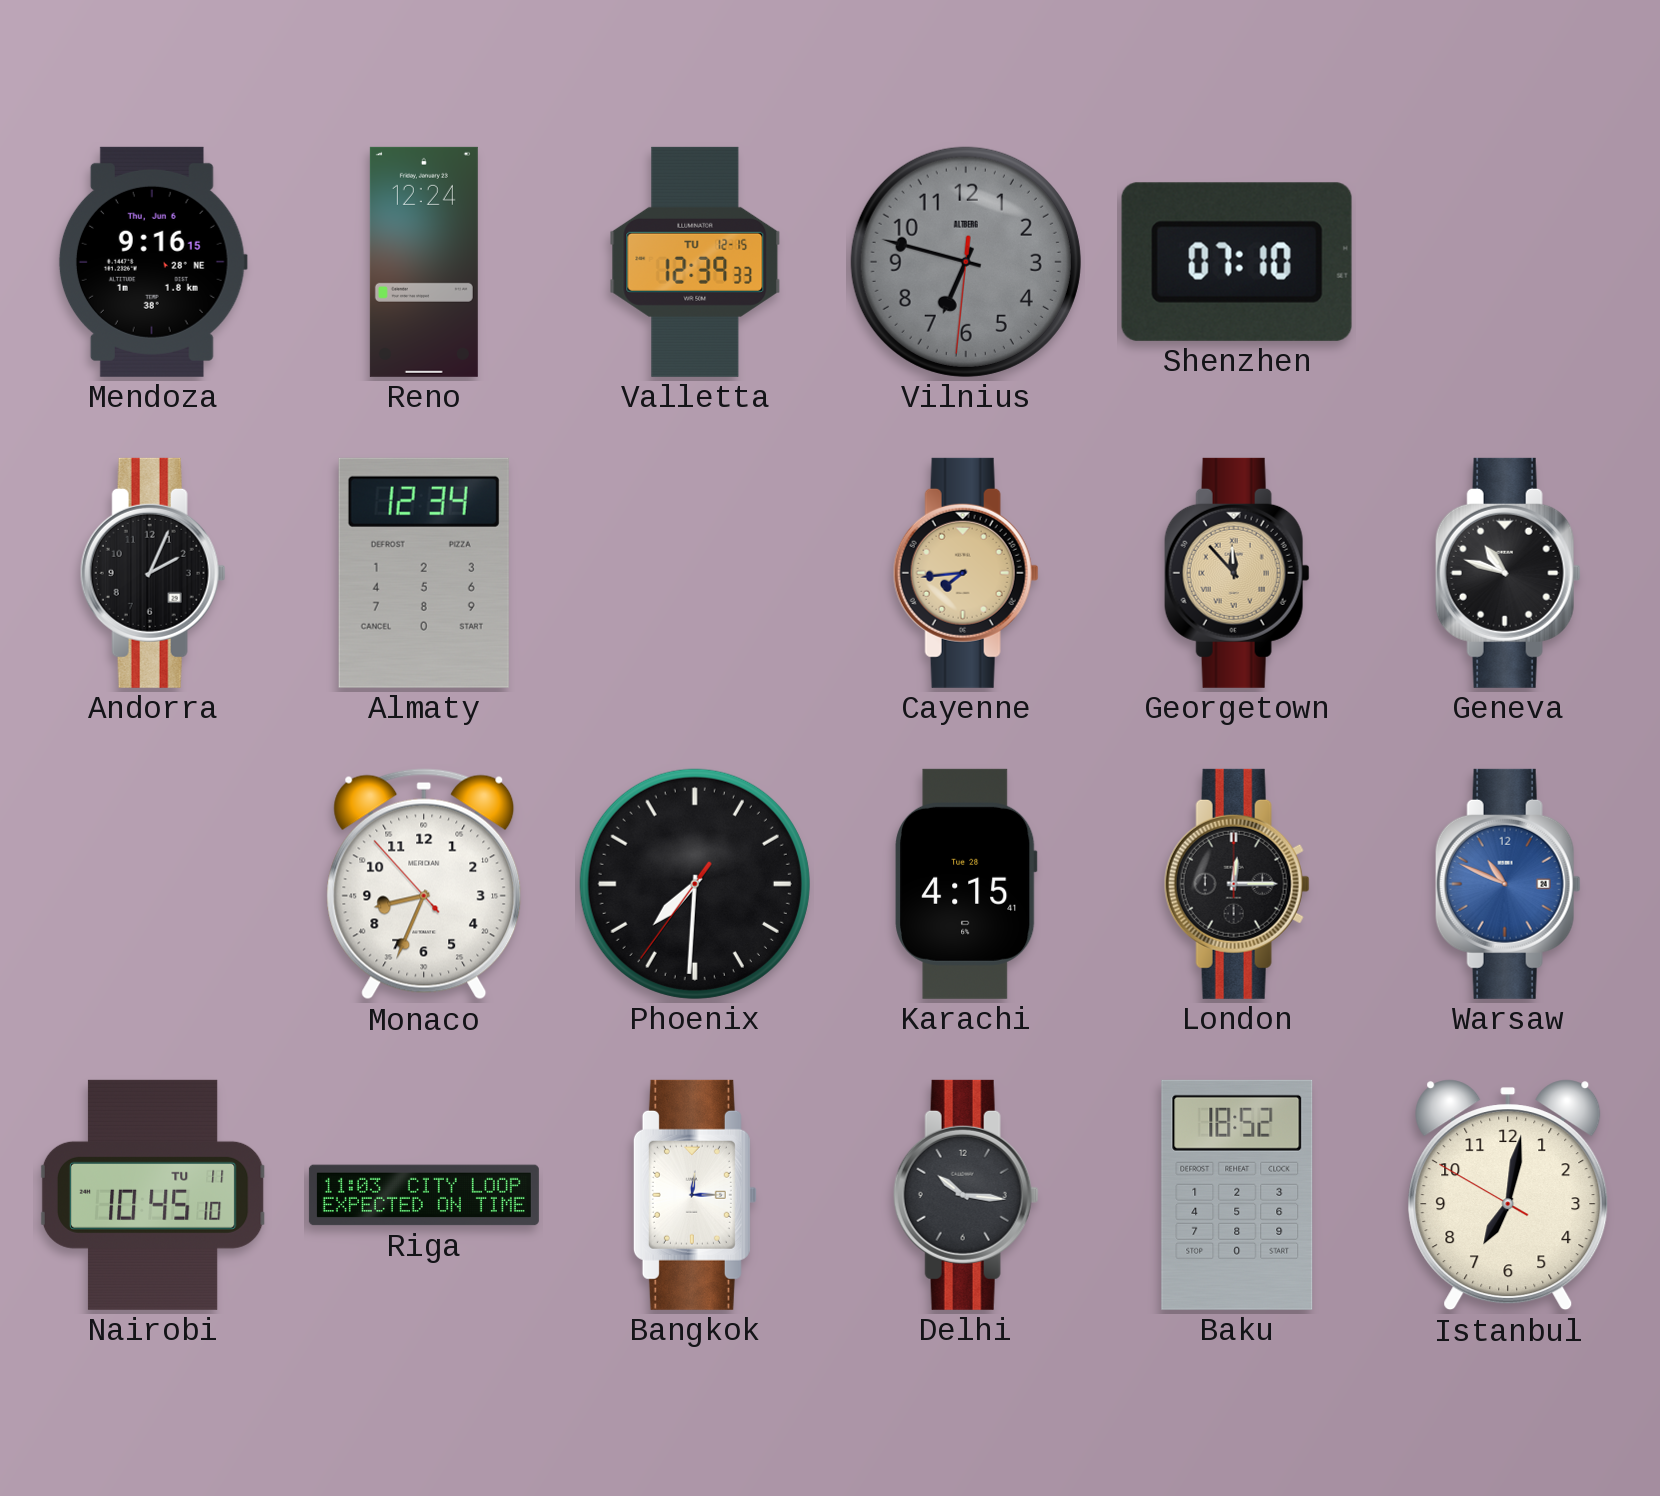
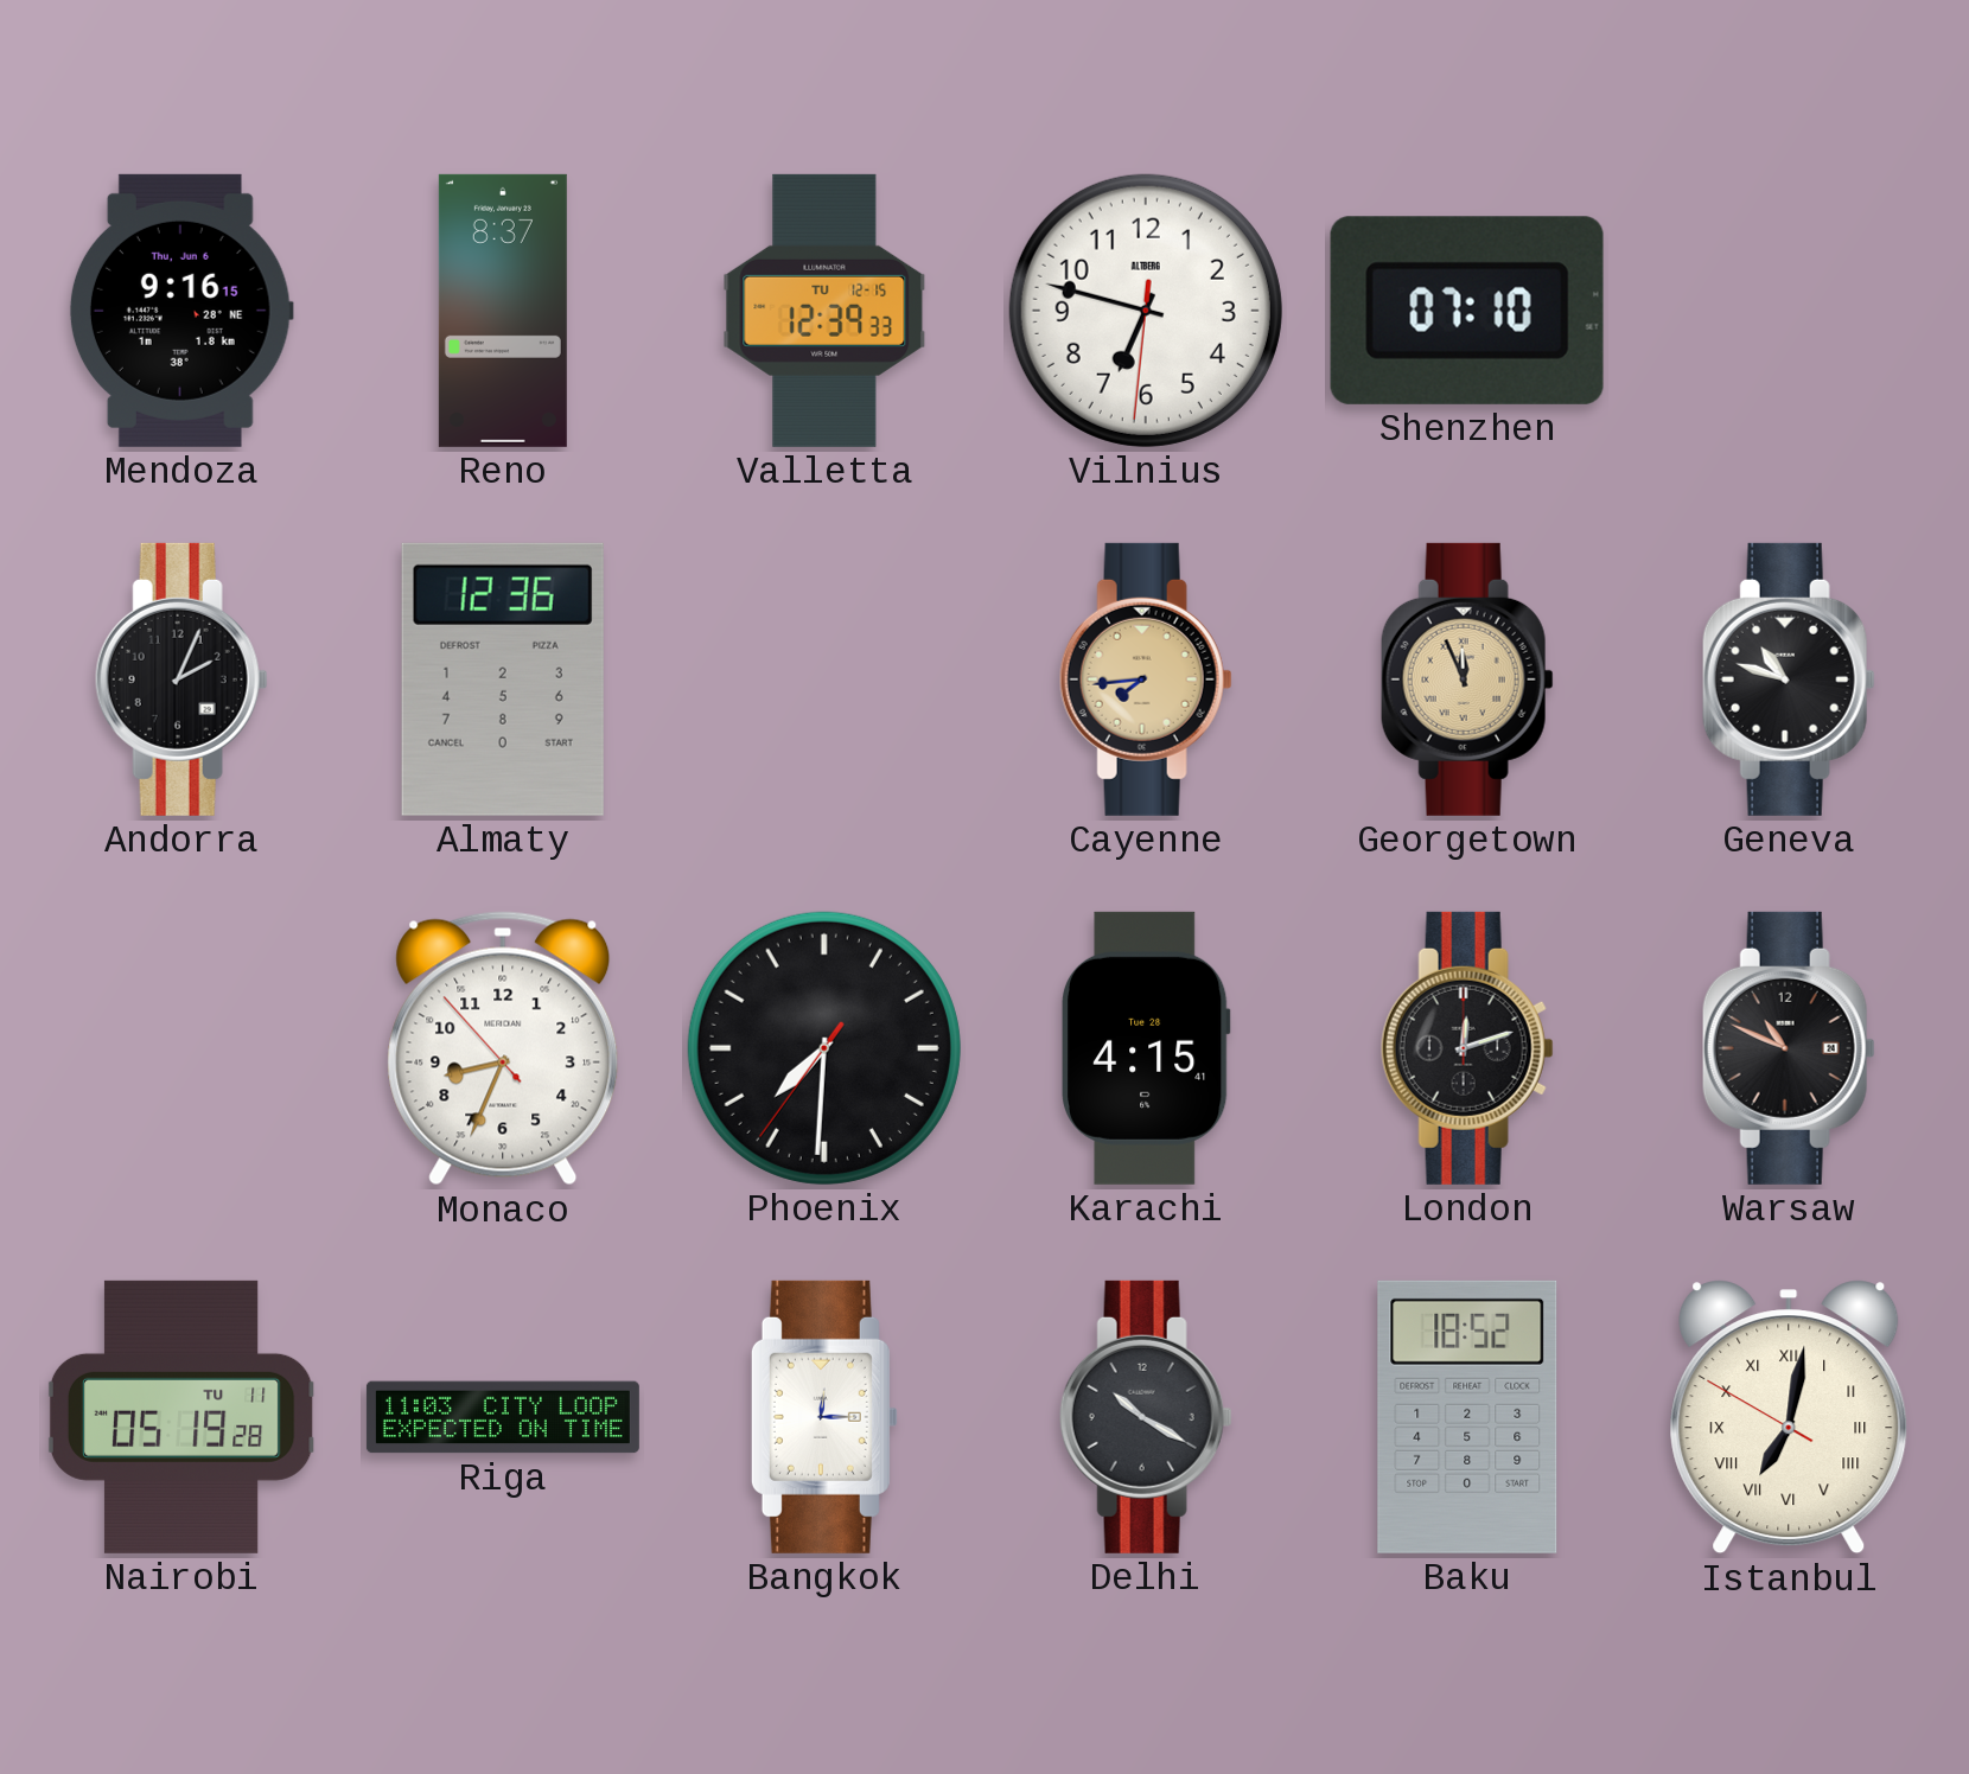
Reno: 12:24 -> 8:37 (503, 311)
Vilnius dial: grey -> white (1146, 311)
Almaty: 12:34 -> 12:36 (503, 679)
Georgetown: 11:53 -> 11:56 (1467, 679)
London: 12:15 -> 12:12 (1467, 1048)
Warsaw dial: blue -> black (1789, 1048)
Nairobi: 10:45 -> 05:19 (181, 1417)
Delhi: 10:16 -> 10:20 (1146, 1417)
Istanbul numerals: Arabic -> Roman (1789, 1417)
